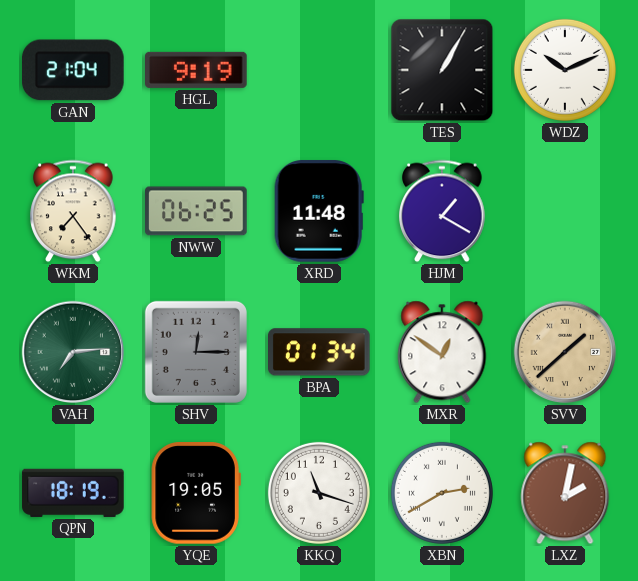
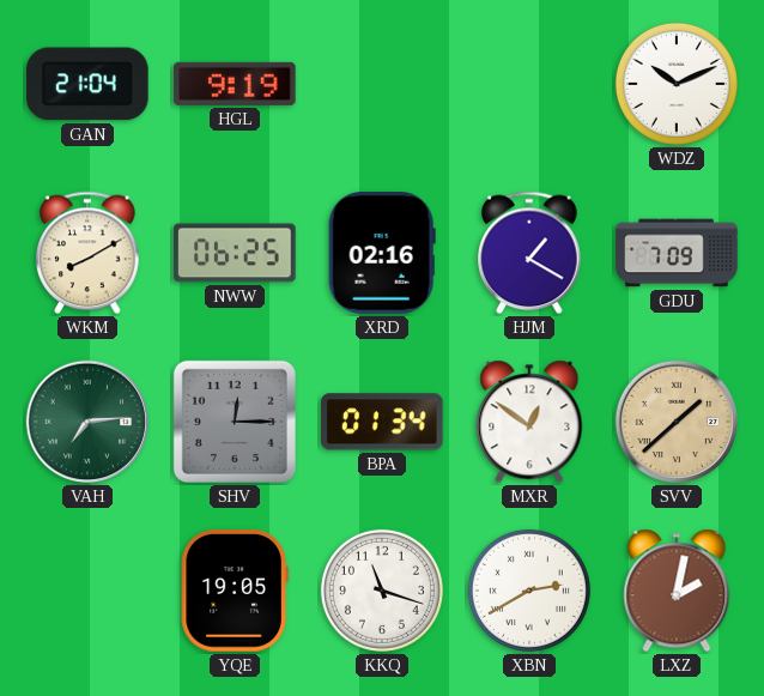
TES: 1:05 -> none (442, 70)
WKM: 7:24 -> 8:10 (87, 253)
XRD: 11:48 -> 02:16 (382, 253)
GDU: none -> 7:09 (677, 253)
QPN: 18:19 -> none (73, 493)
